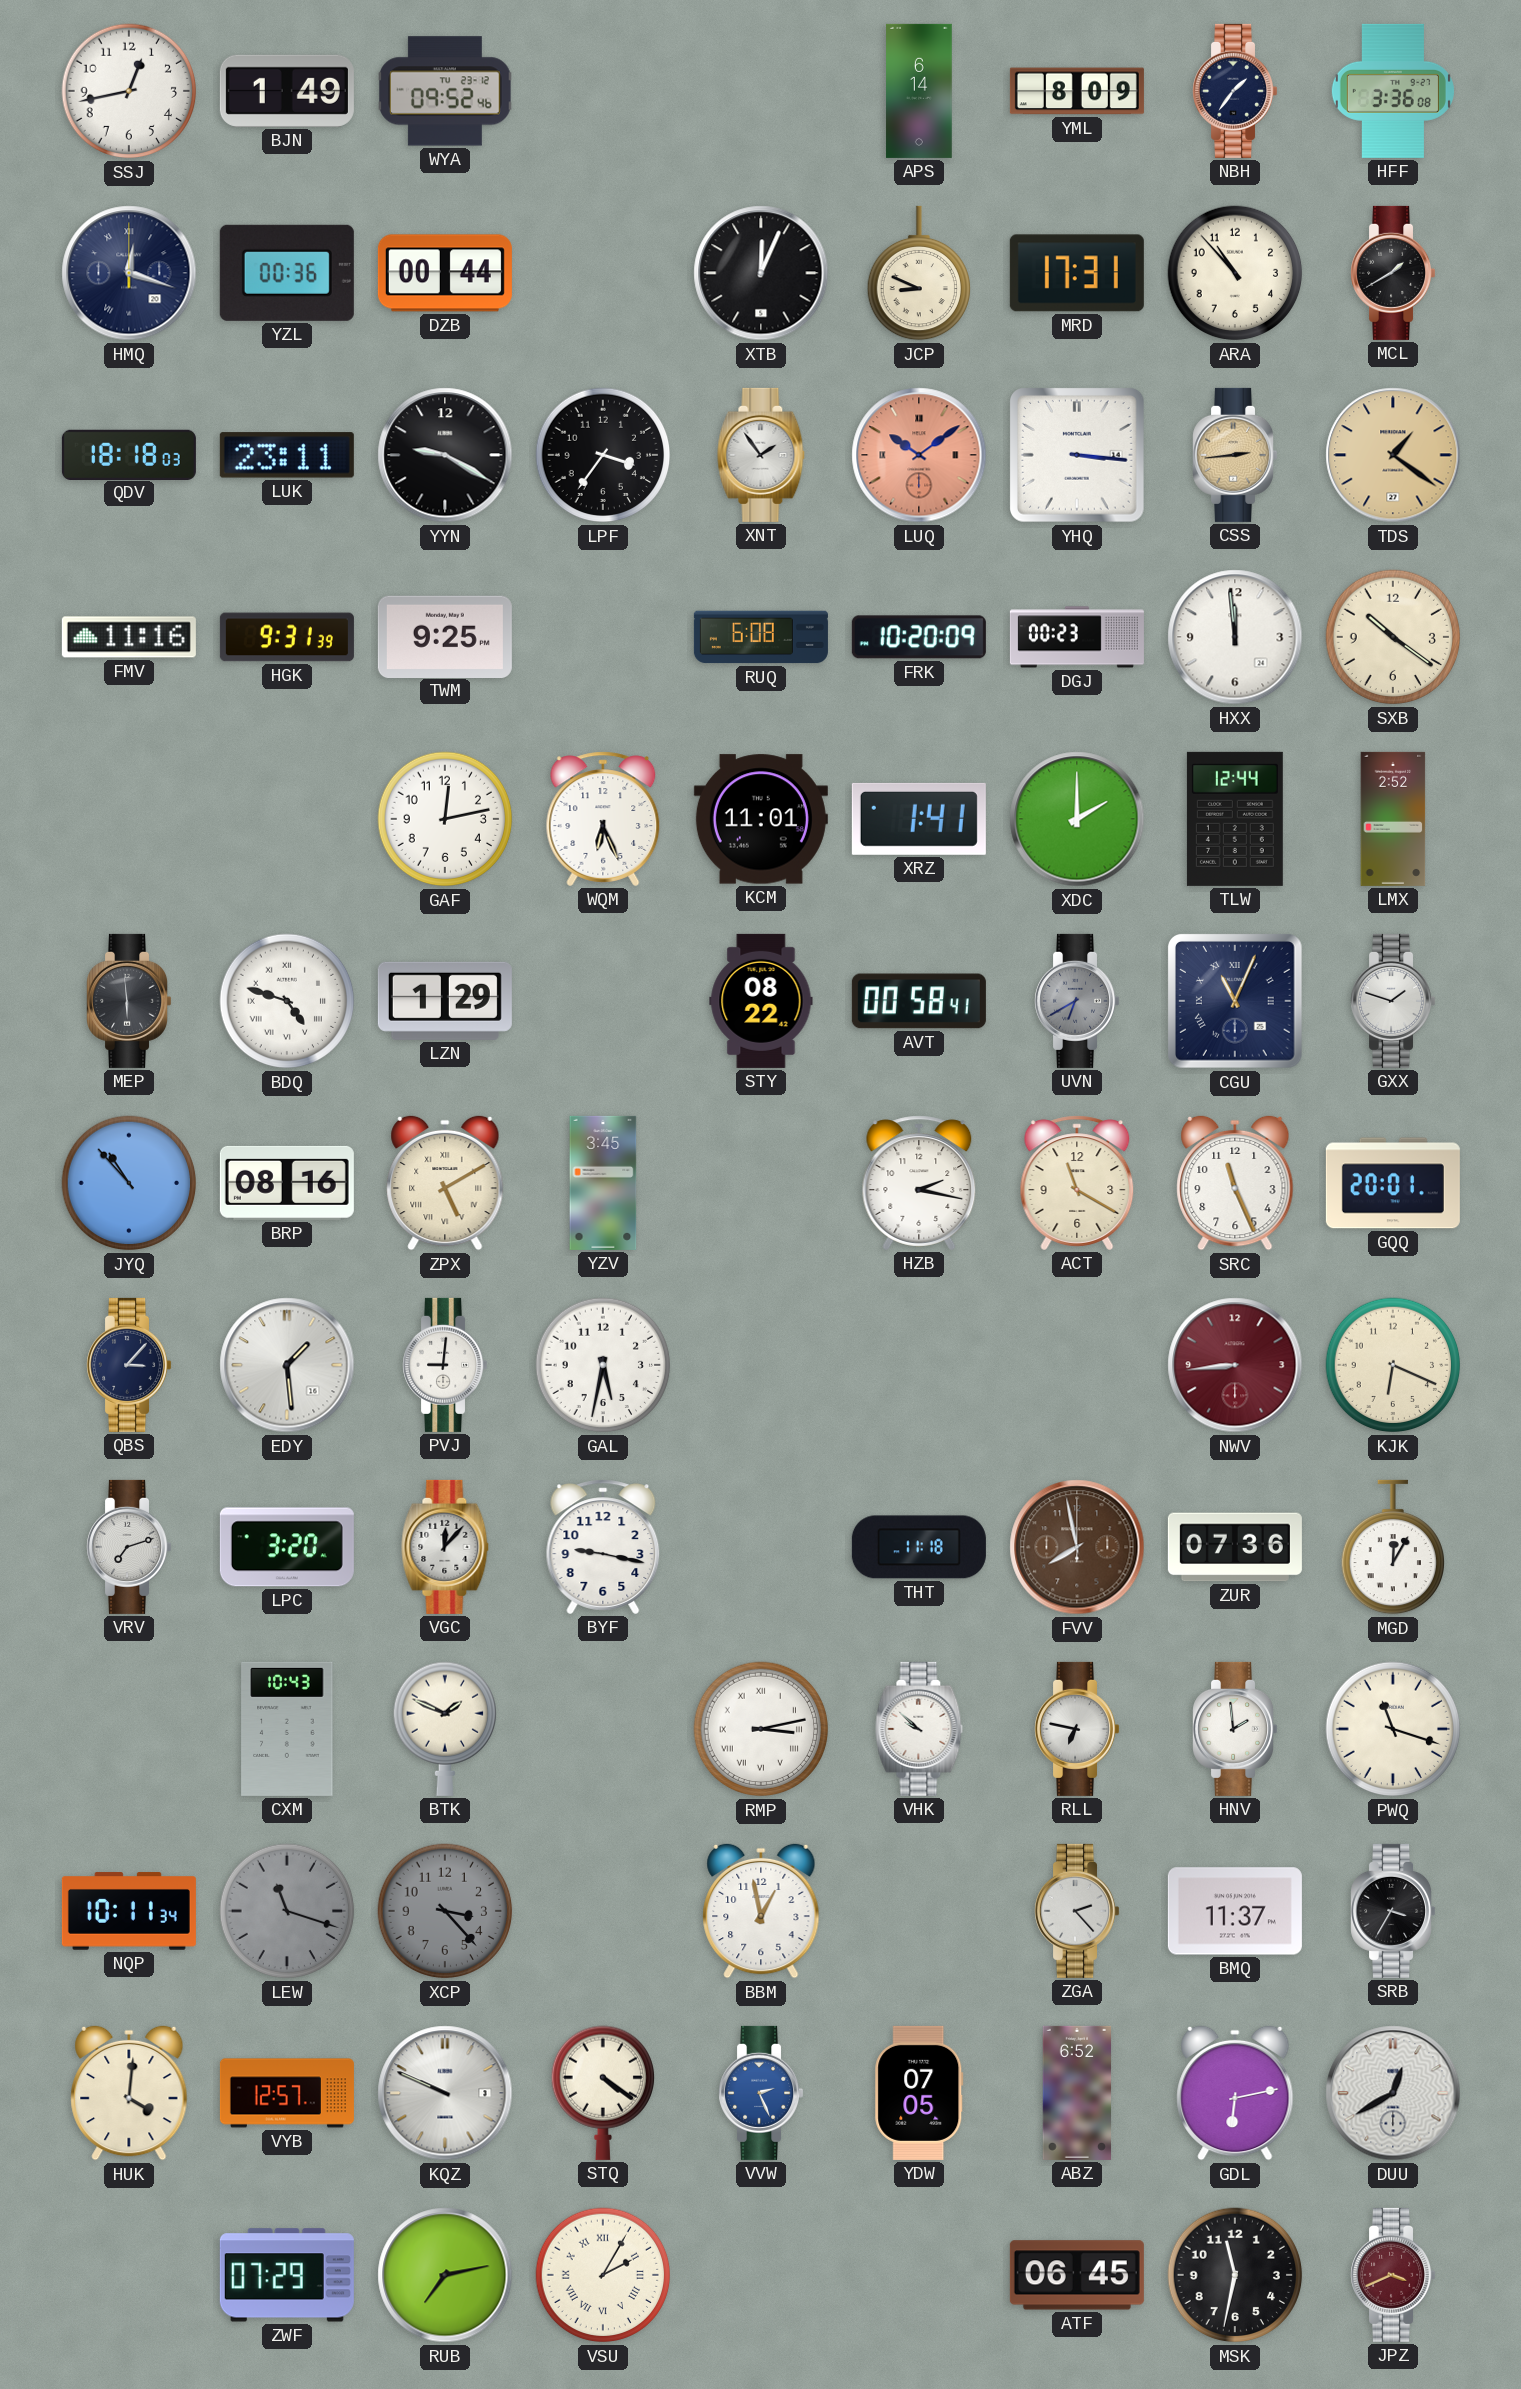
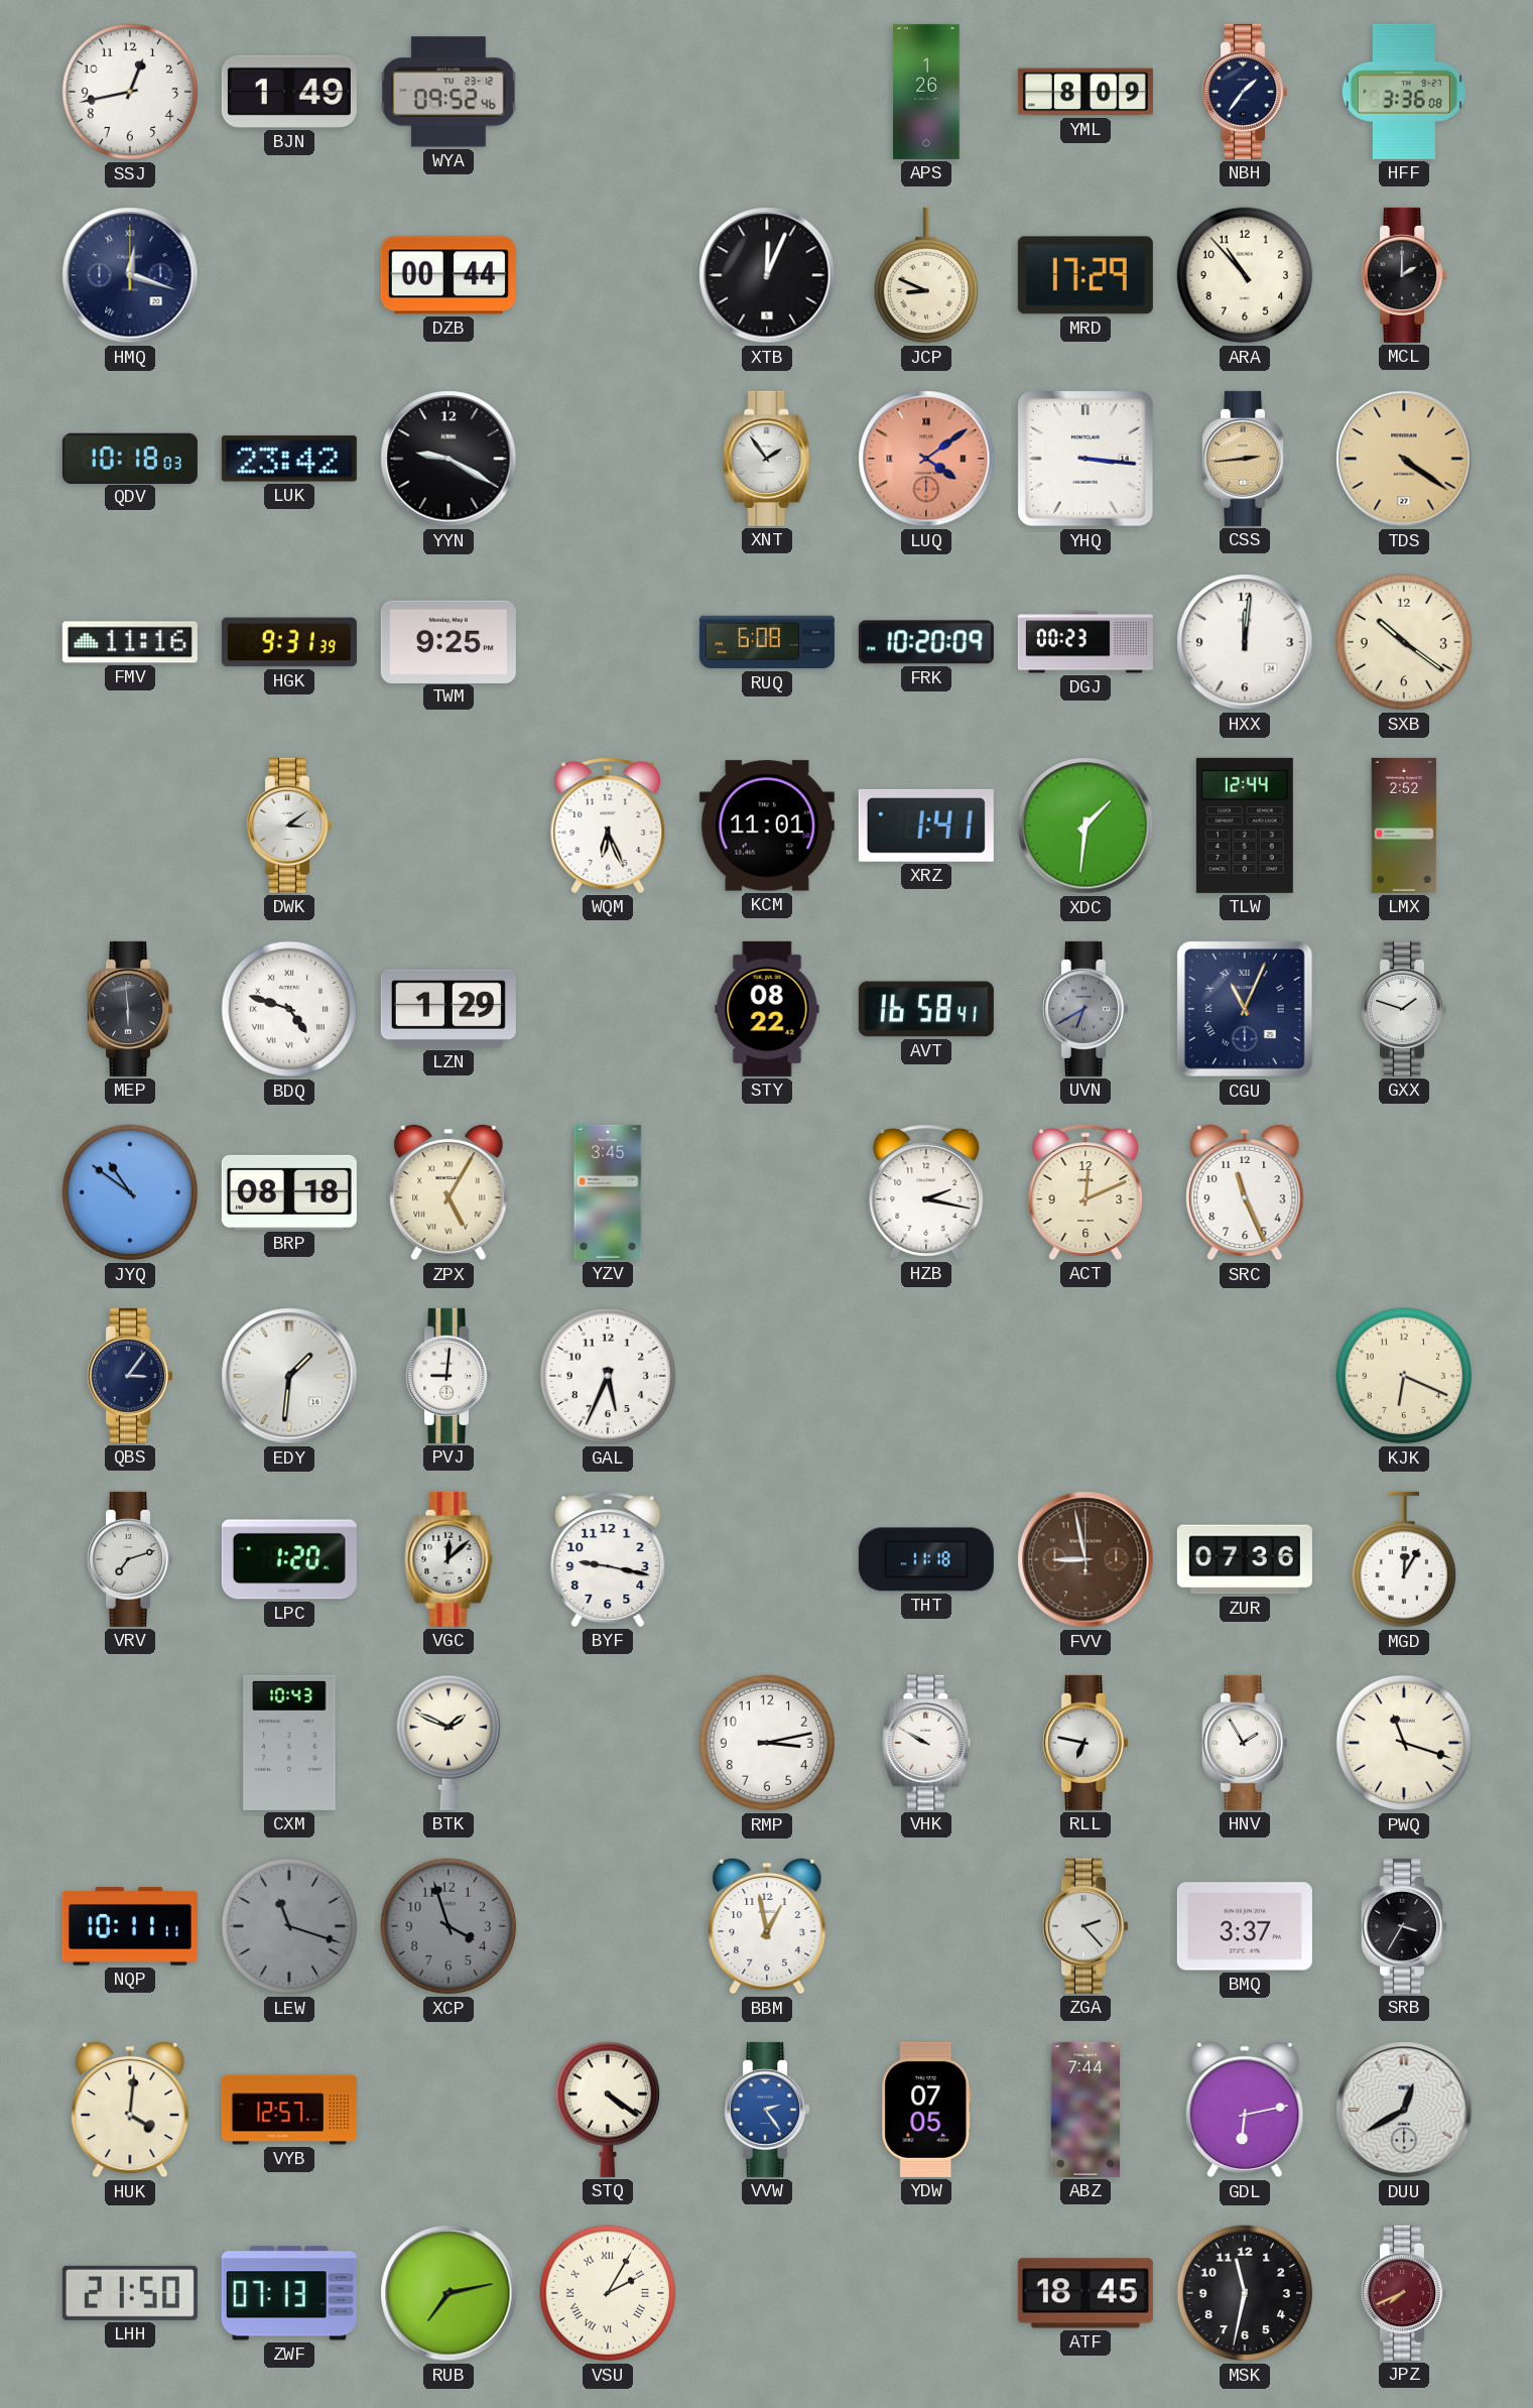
APS: 6:14 -> 1:26 (926, 92)
YZL: 00:36 -> none (287, 273)
MRD: 17:31 -> 17:29 (1085, 275)
MCL: 1:40 -> 2:00 (1404, 275)
QDV: 18:18 -> 10:18 (130, 458)
LUK: 23:11 -> 23:42 (289, 459)
LPF: 3:36 -> none (603, 455)
LUQ: 10:09 -> 4:09 (926, 459)
TDS: 1:21 -> 4:21 (1404, 459)
HXX: 11:59 -> 12:01 (1245, 642)
DWK: none -> 3:09 (289, 826)
GAF: 12:13 -> none (445, 819)
XDC: 2:00 -> 1:31 (1085, 826)
AVT: 00:58 -> 16:58 (926, 1009)
JYQ: 10:53 -> 10:51 (130, 1192)
BRP: 08:16 -> 08:18 (289, 1192)
ZPX: 5:10 -> 5:05 (449, 1192)
ACT: 11:20 -> 12:11 (1085, 1192)
GQQ: 20:01 -> none (1393, 1183)
QBS: 3:07 -> 3:06 (130, 1376)
EDY: 1:29 -> 1:31 (289, 1376)
GAL: 5:32 -> 5:34 (608, 1376)
NWV: 8:44 -> none (1235, 1365)
LPC: 3:20 -> 1:20 (289, 1559)
VGC: 12:07 -> 12:08 (449, 1559)
FVV: 7:58 -> 8:58 (1085, 1559)
RMP numerals: Roman -> Arabic (767, 1743)
VHK: 9:52 -> 9:50 (926, 1743)
HNV: 1:59 -> 1:55 (1245, 1743)
NQP: 10:11:34 -> 10:11:11 (130, 1926)
XCP: 3:23 -> 3:57 (449, 1926)
BMQ: 11:37 -> 3:37 (1245, 1926)
KQZ: 9:49 -> none (445, 2093)
VVW: 2:26 -> 2:24 (767, 2110)
ABZ: 6:52 -> 7:44 (1085, 2110)
LHH: none -> 21:50 (130, 2293)
ZWF: 07:29 -> 07:13 (289, 2293)
ATF: 06:45 -> 18:45 (1085, 2293)
JPZ: 3:41 -> 7:41 (1404, 2293)
